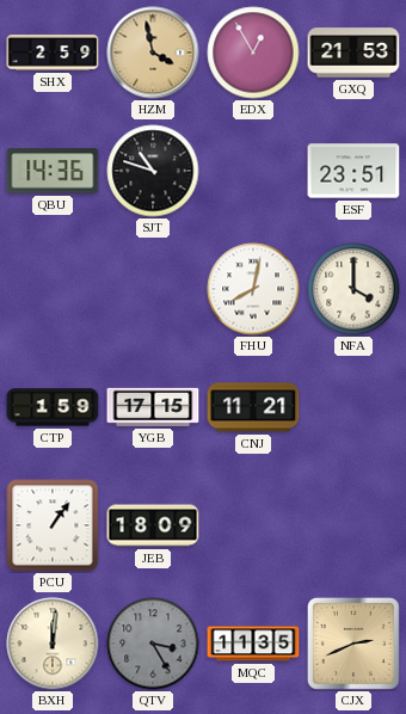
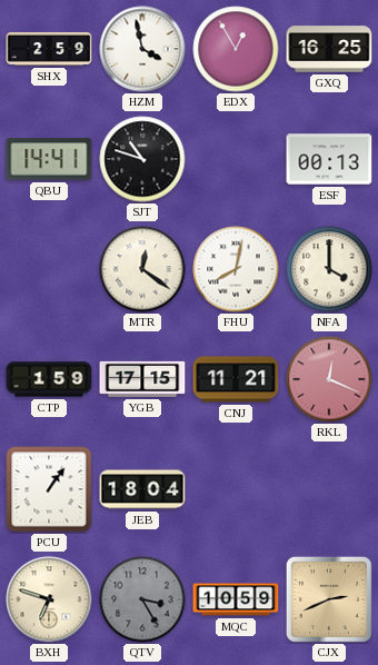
HZM dial: champagne -> white (142, 49)
GXQ: 21:53 -> 16:25 (329, 49)
QBU: 14:36 -> 14:41 (49, 159)
ESF: 23:51 -> 00:13 (329, 159)
MTR: none -> 12:21 (142, 269)
RKL: none -> 12:19 (329, 379)
JEB: 18:09 -> 18:04 (142, 489)
BXH: 12:01 -> 6:48 (49, 599)
MQC: 11:35 -> 10:59 (236, 599)
